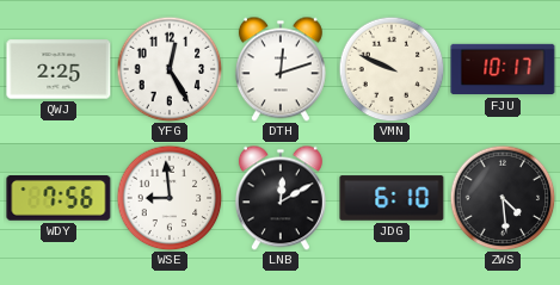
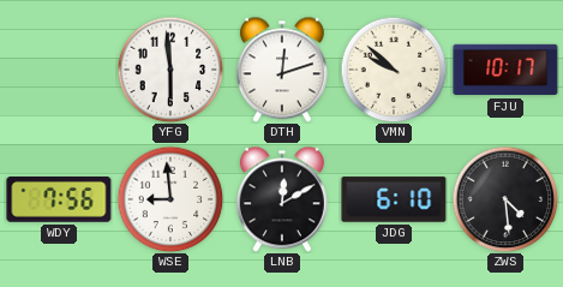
QWJ: 2:25 -> none (59, 69)
YFG: 12:25 -> 5:59 (170, 70)
VMN: 9:49 -> 9:52 (394, 70)
